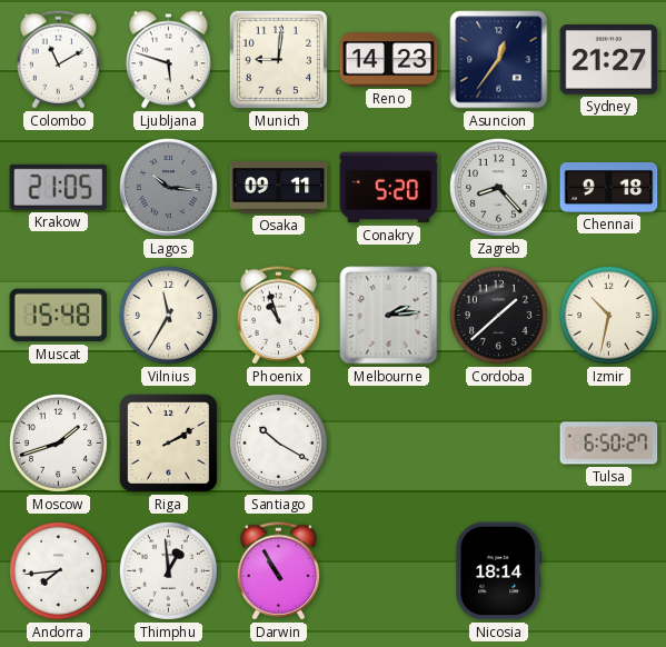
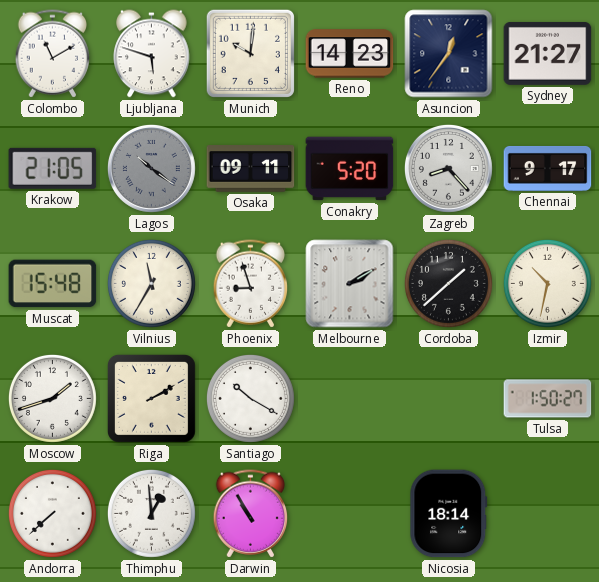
Munich: 9:01 -> 10:01 (250, 53)
Lagos: 10:16 -> 10:21 (151, 168)
Chennai: 9:18 -> 9:17 (548, 168)
Phoenix: 10:57 -> 8:57 (251, 284)
Melbourne: 2:14 -> 2:10 (350, 284)
Tulsa: 6:50 -> 1:50 (548, 399)
Andorra: 7:44 -> 7:38 (52, 513)
